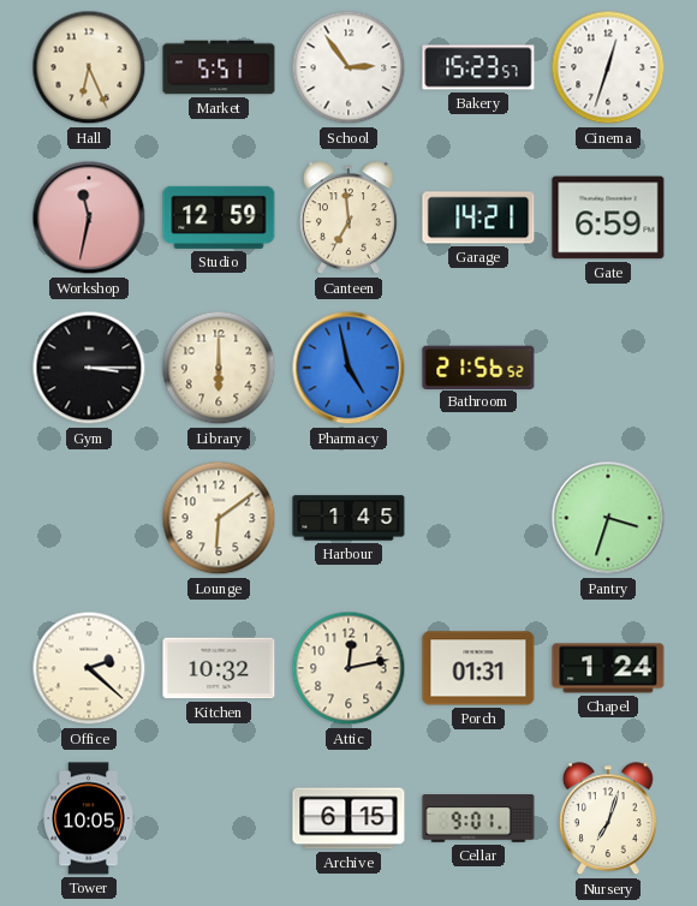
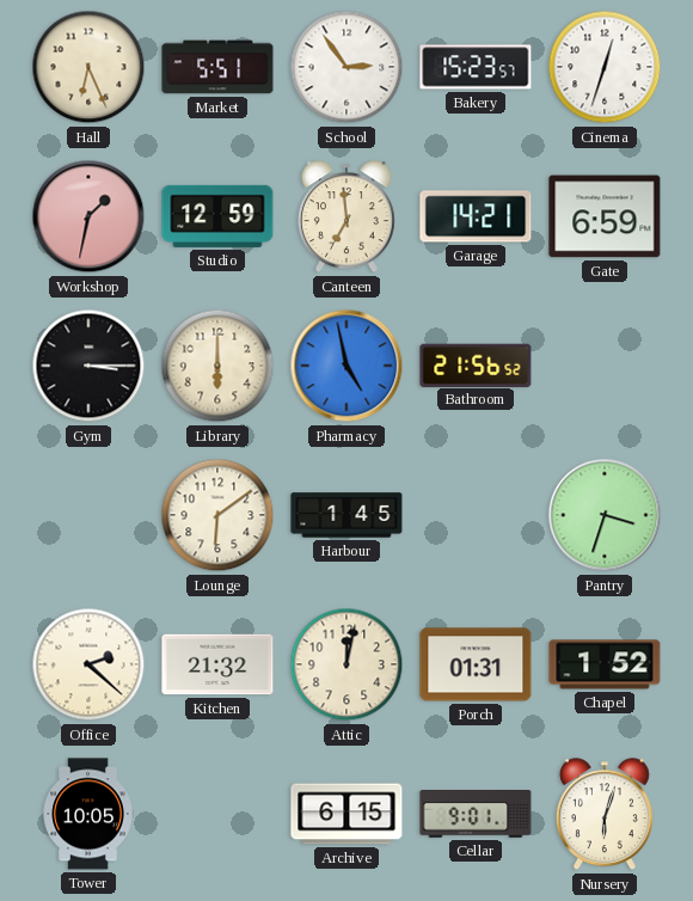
Workshop: 11:32 -> 1:32 (88, 216)
Kitchen: 10:32 -> 21:32 (217, 664)
Attic: 12:13 -> 12:02 (346, 664)
Chapel: 1:24 -> 1:52 (605, 664)
Nursery: 7:03 -> 6:03 (605, 815)
